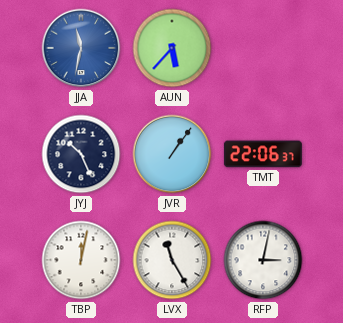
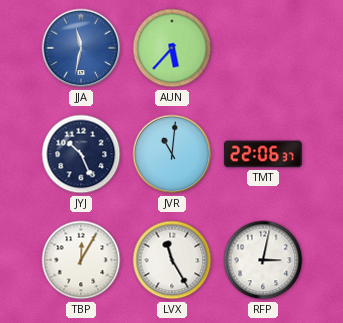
JVR: 1:06 -> 11:01 (172, 154)
TBP: 12:02 -> 12:05 (81, 260)
